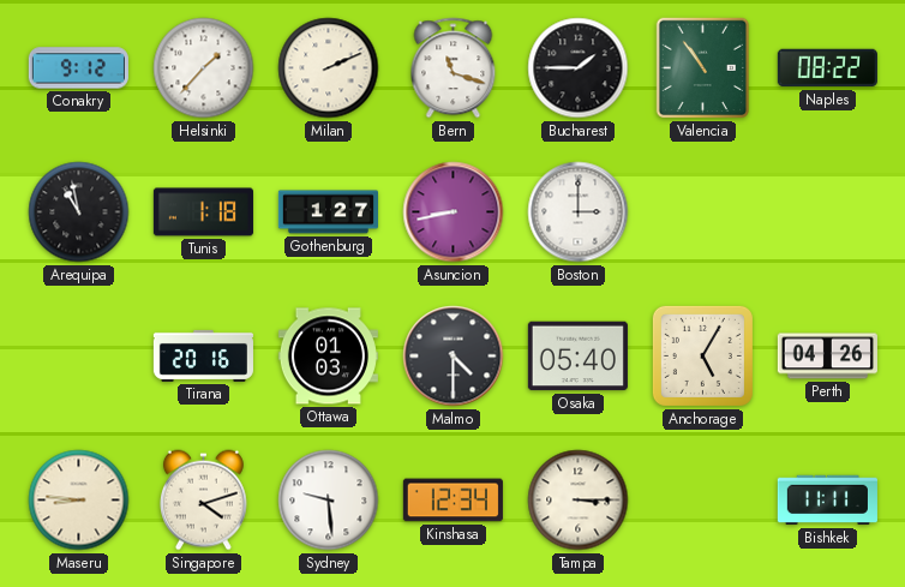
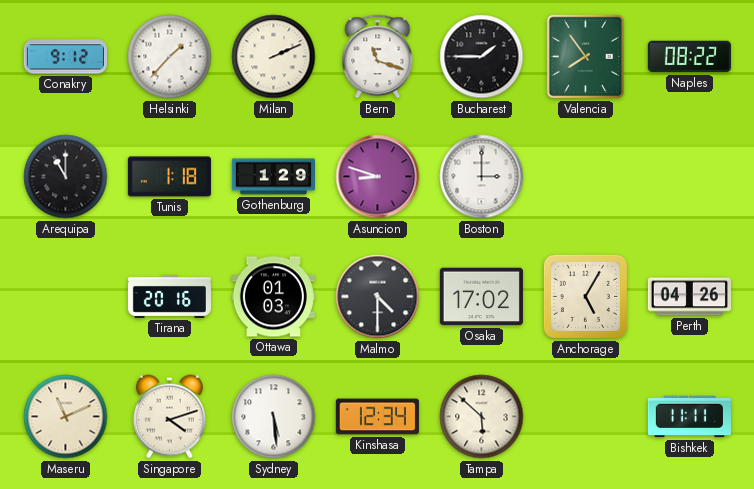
Valencia: 10:54 -> 7:54 (585, 57)
Arequipa: 10:58 -> 11:00 (66, 177)
Gothenburg: 1:27 -> 1:29 (273, 177)
Asuncion: 8:43 -> 8:48 (378, 177)
Osaka: 05:40 -> 17:02 (481, 297)
Maseru: 8:46 -> 11:11 (66, 417)
Sydney: 9:29 -> 5:29 (274, 417)
Tampa: 3:15 -> 5:52 (482, 417)
